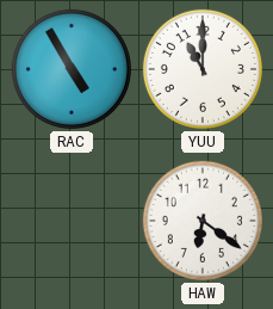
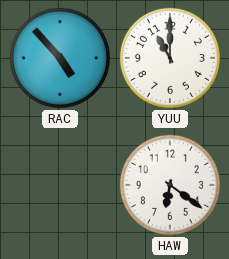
RAC: 4:55 -> 4:53 (60, 58)
